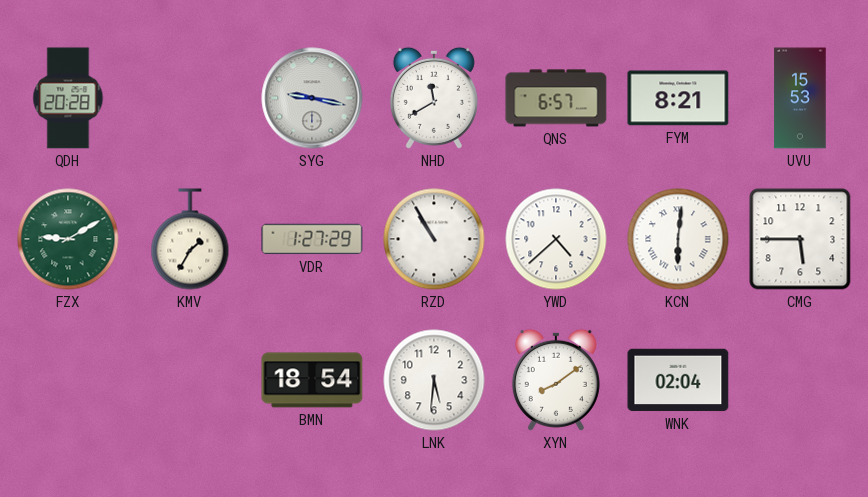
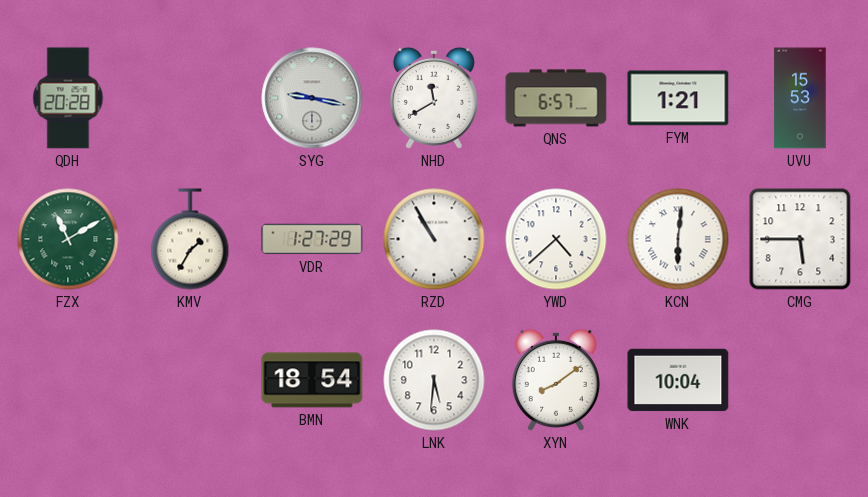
FYM: 8:21 -> 1:21 (678, 98)
FZX: 9:10 -> 11:10 (68, 239)
WNK: 02:04 -> 10:04 (678, 380)
